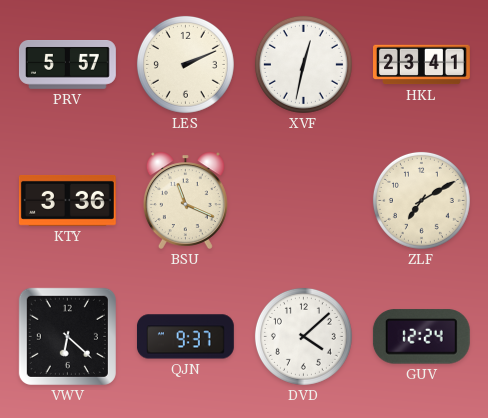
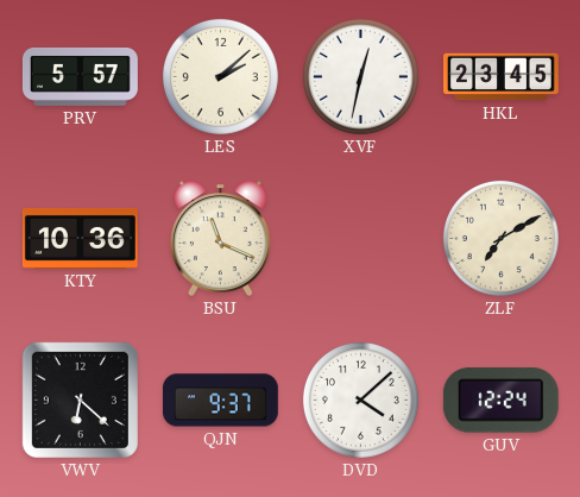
LES: 2:11 -> 2:08 (220, 76)
HKL: 23:41 -> 23:45 (502, 77)
KTY: 3:36 -> 10:36 (80, 238)
